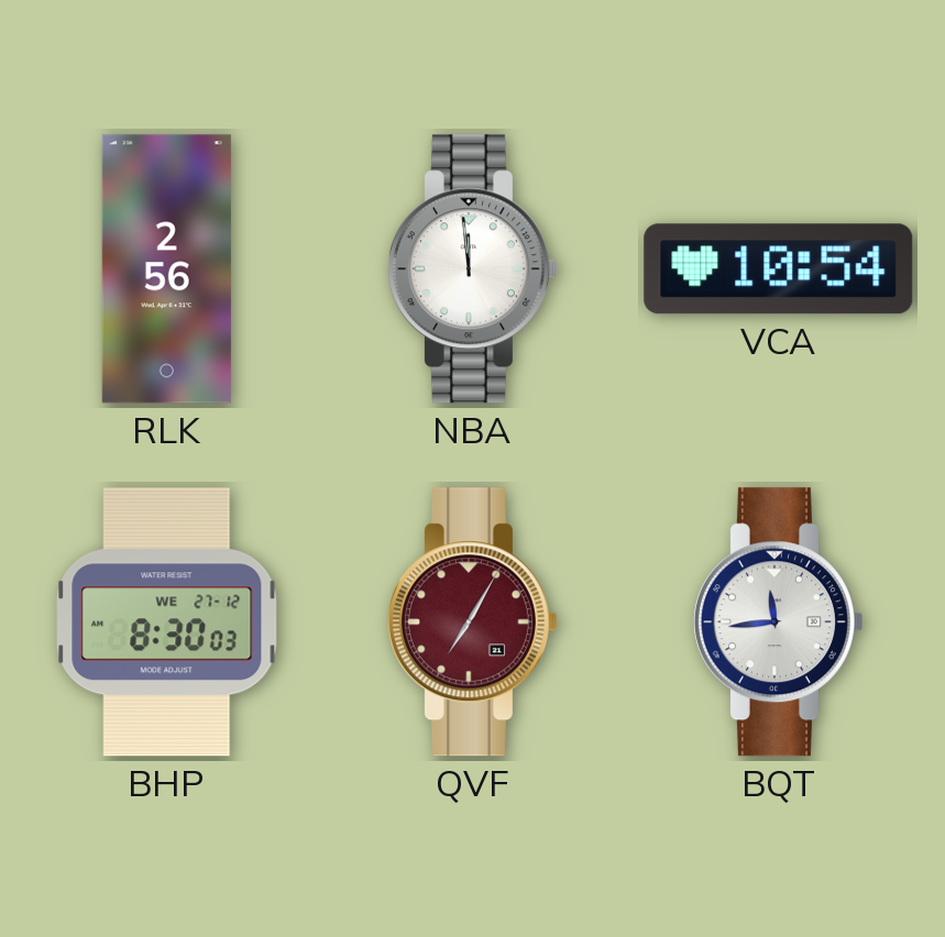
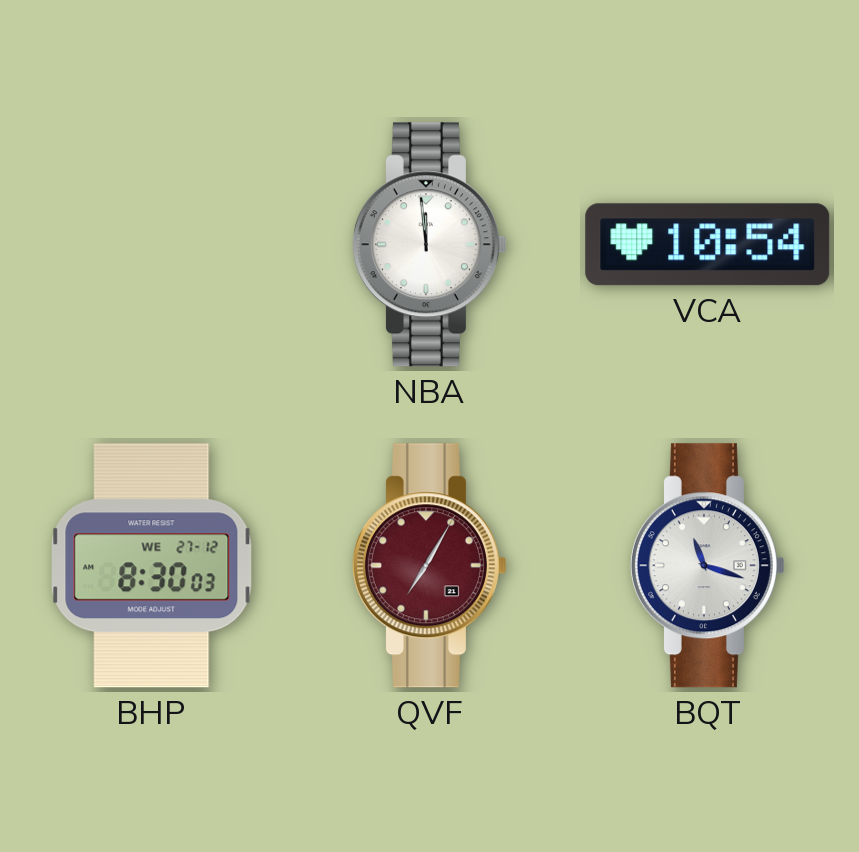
RLK: 2:56 -> none (166, 269)
BQT: 11:44 -> 11:18 (707, 566)
